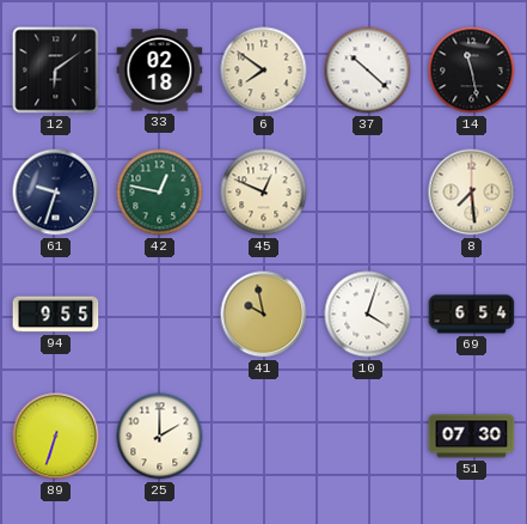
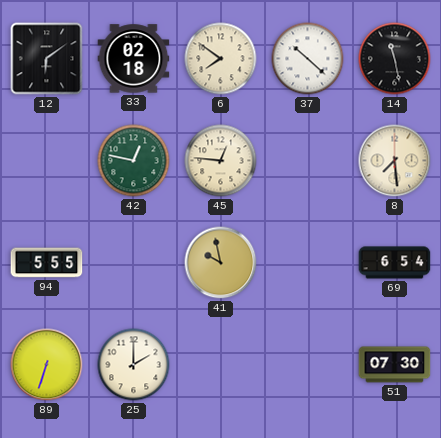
61: 9:33 -> none (56, 193)
45: 12:49 -> 12:46 (221, 161)
94: 9:55 -> 5:55 (47, 263)
10: 4:03 -> none (368, 315)
